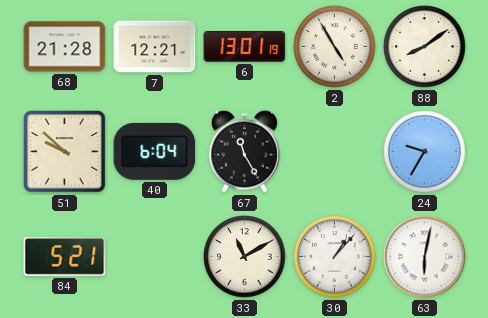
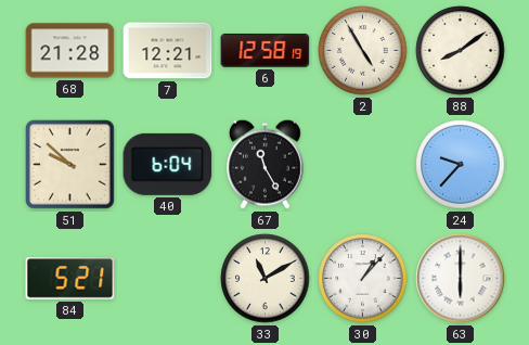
6: 13:01 -> 12:58 (266, 50)
24: 9:35 -> 9:37 (461, 165)
63: 6:02 -> 6:00 (461, 279)
